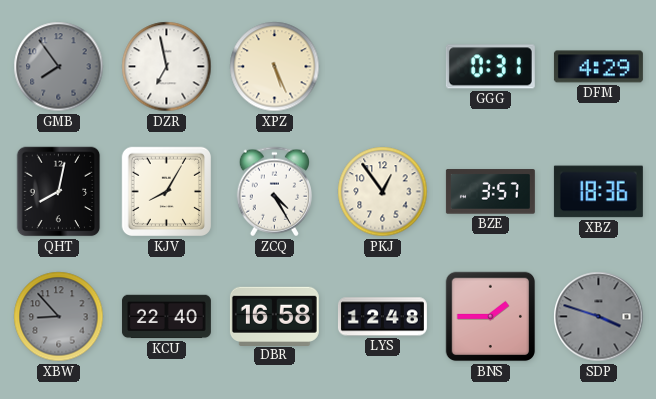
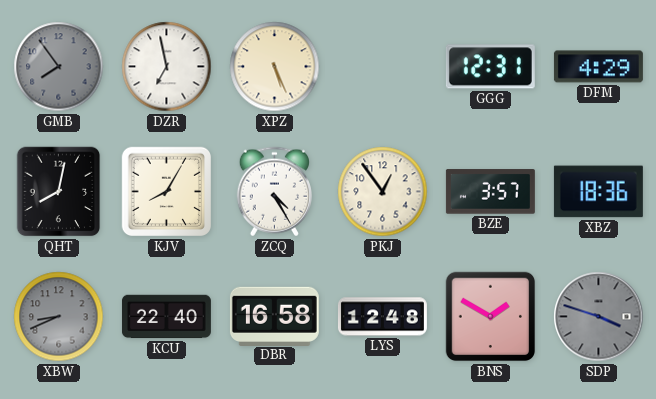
GGG: 0:31 -> 12:31 (490, 67)
XBW: 8:53 -> 8:41 (59, 317)
BNS: 1:45 -> 1:50 (491, 317)
